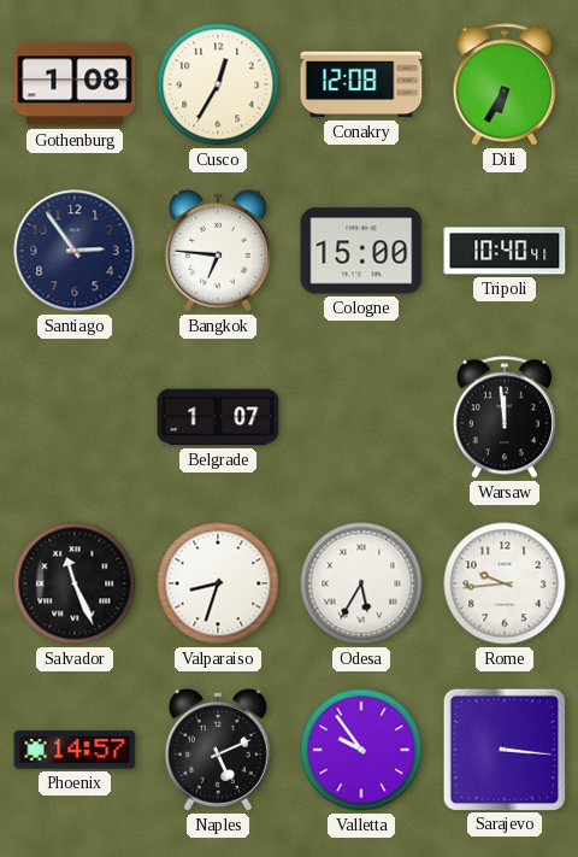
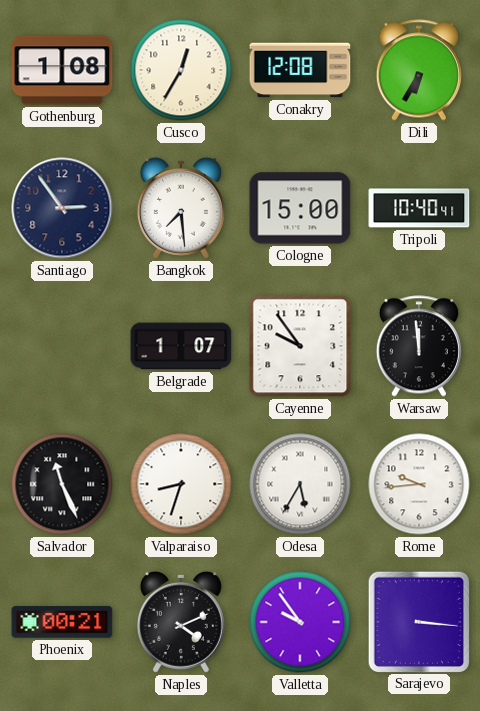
Bangkok: 6:46 -> 7:29 (181, 208)
Cayenne: none -> 9:54 (300, 346)
Phoenix: 14:57 -> 00:21 (62, 622)
Naples: 5:11 -> 4:11 (181, 622)
